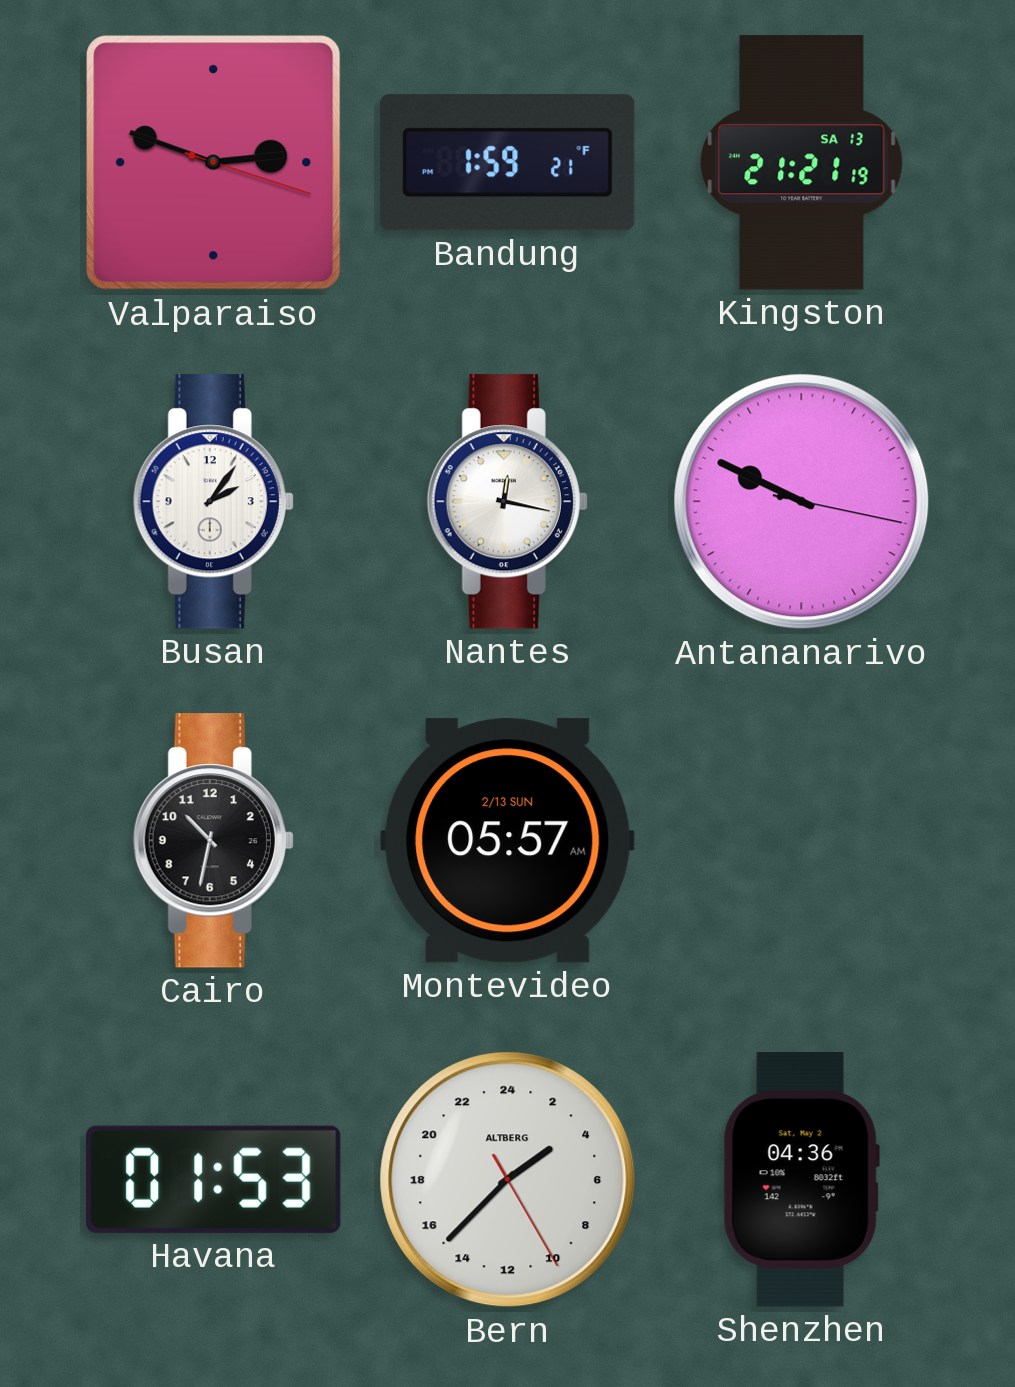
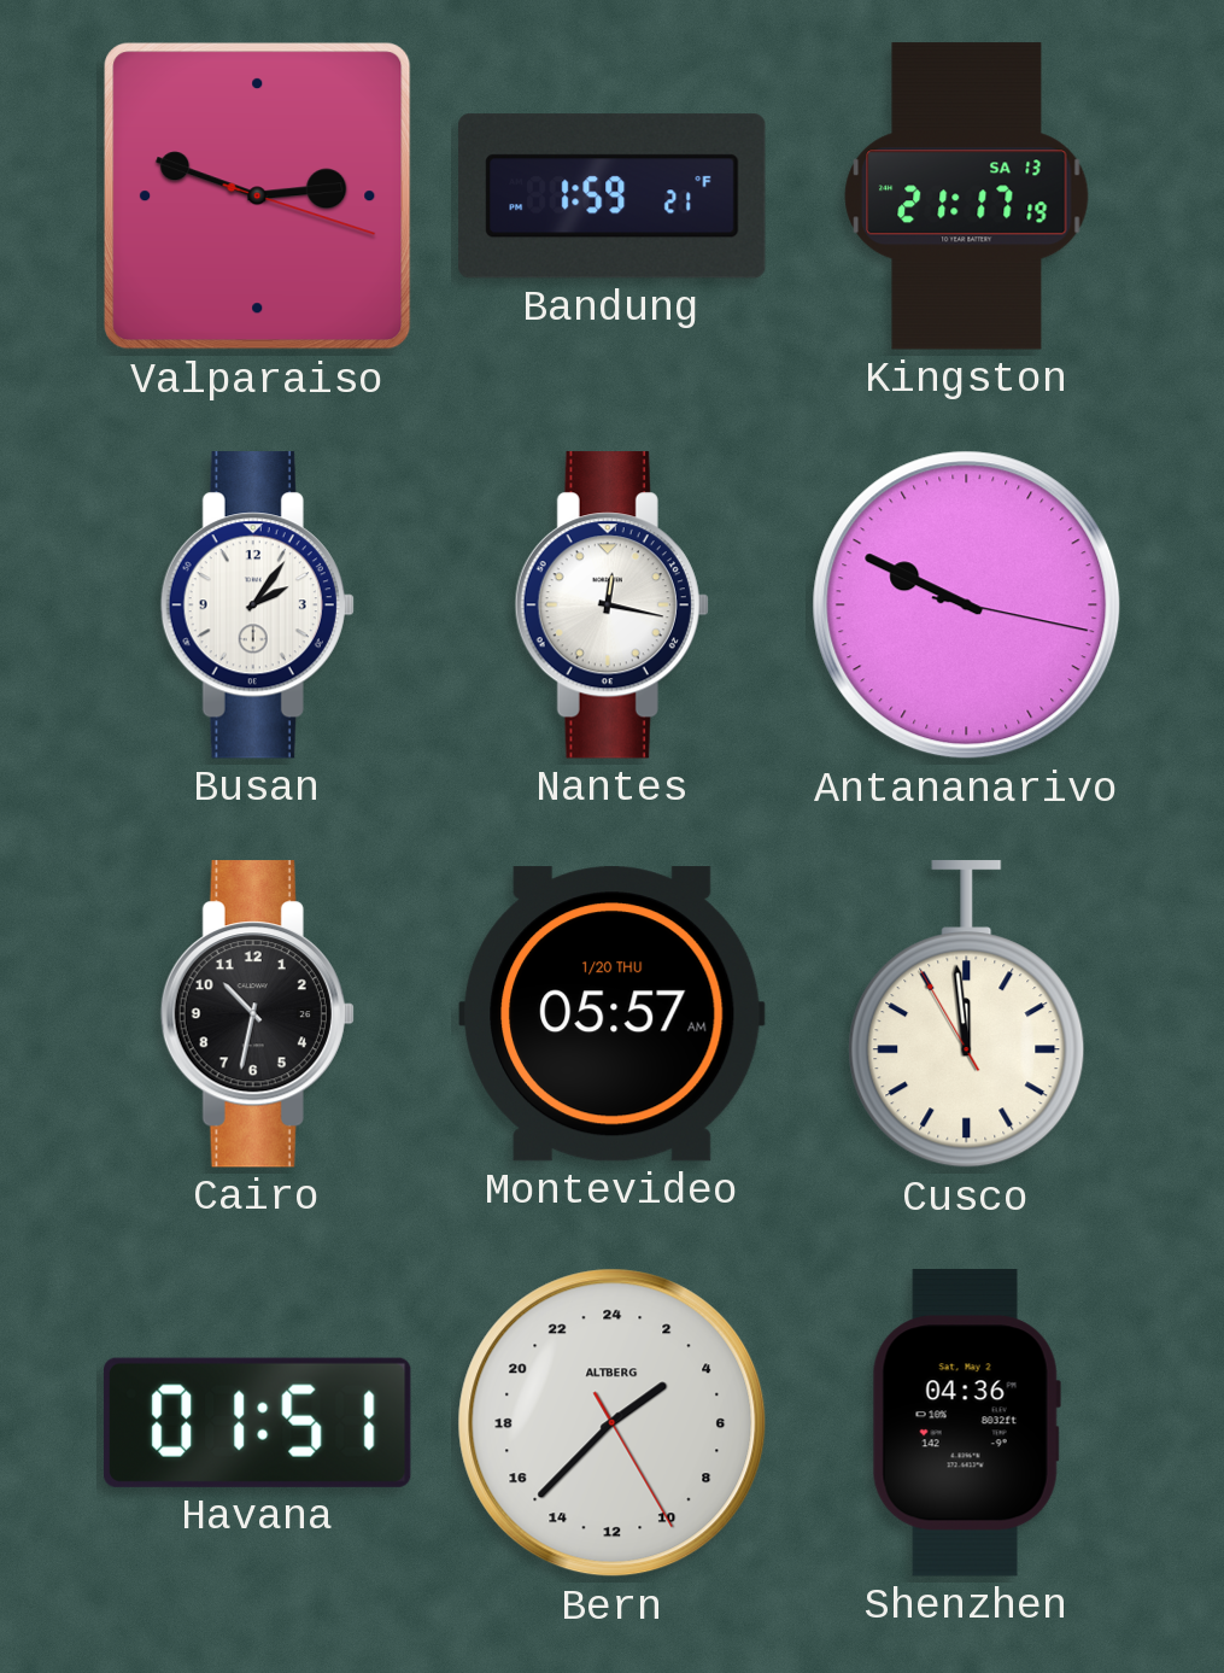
Kingston: 21:21 -> 21:17 (967, 197)
Montevideo date: 2/13 SUN -> 1/20 THU (613, 1014)
Cusco: none -> 11:58 (967, 1014)
Havana: 01:53 -> 01:51 (258, 1422)
